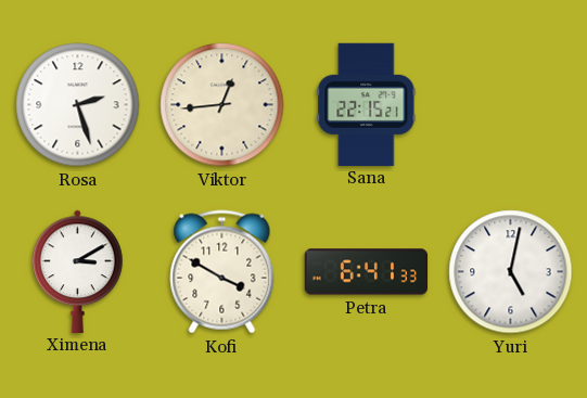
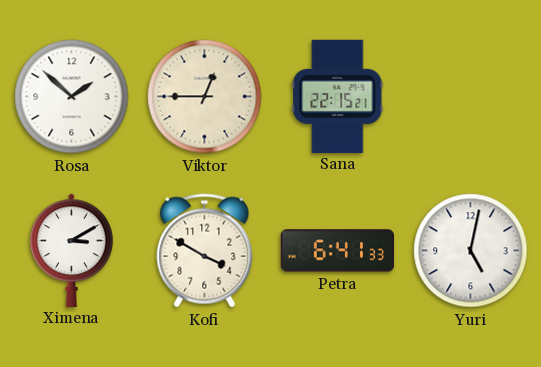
Rosa: 2:27 -> 1:52 (72, 97)
Viktor: 12:44 -> 12:45 (205, 97)
